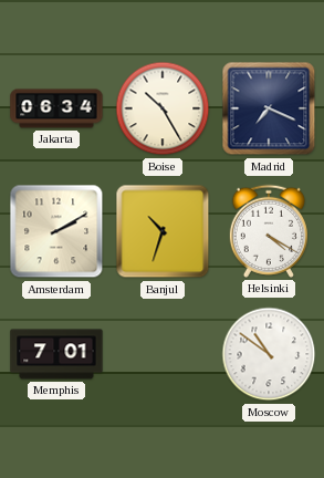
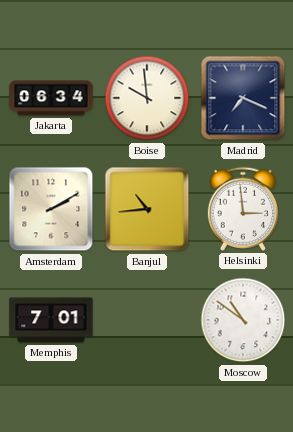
Boise: 10:25 -> 9:59 (147, 98)
Banjul: 10:33 -> 10:44 (147, 209)
Helsinki: 4:20 -> 2:59 (243, 209)
